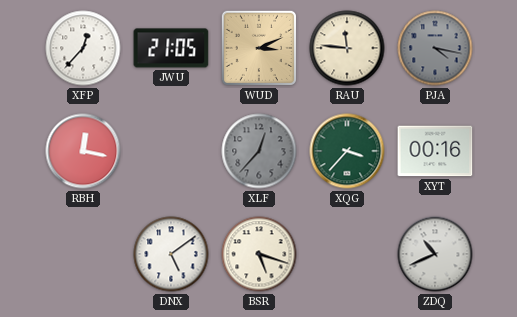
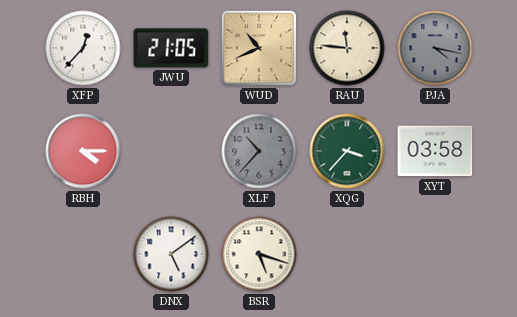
WUD: 3:11 -> 10:41 (259, 48)
RBH: 12:17 -> 4:15 (83, 151)
XLF: 12:37 -> 10:37 (259, 151)
XYT: 00:16 -> 03:58 (435, 151)
ZDQ: 10:41 -> none (435, 254)
